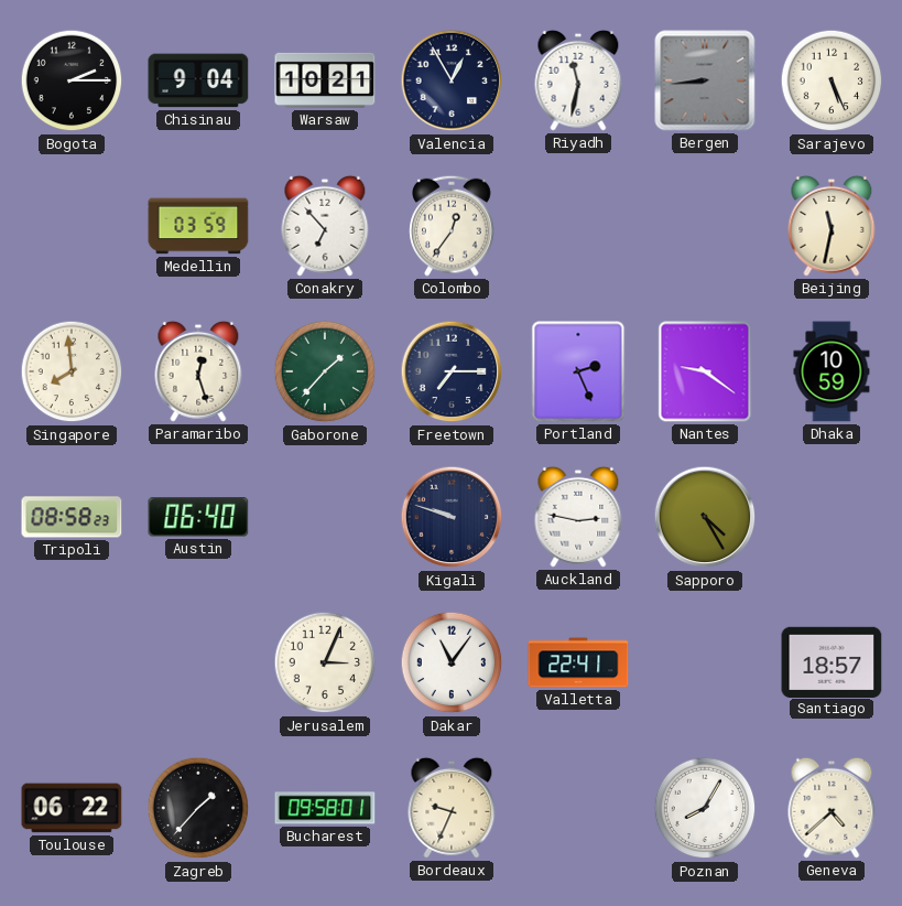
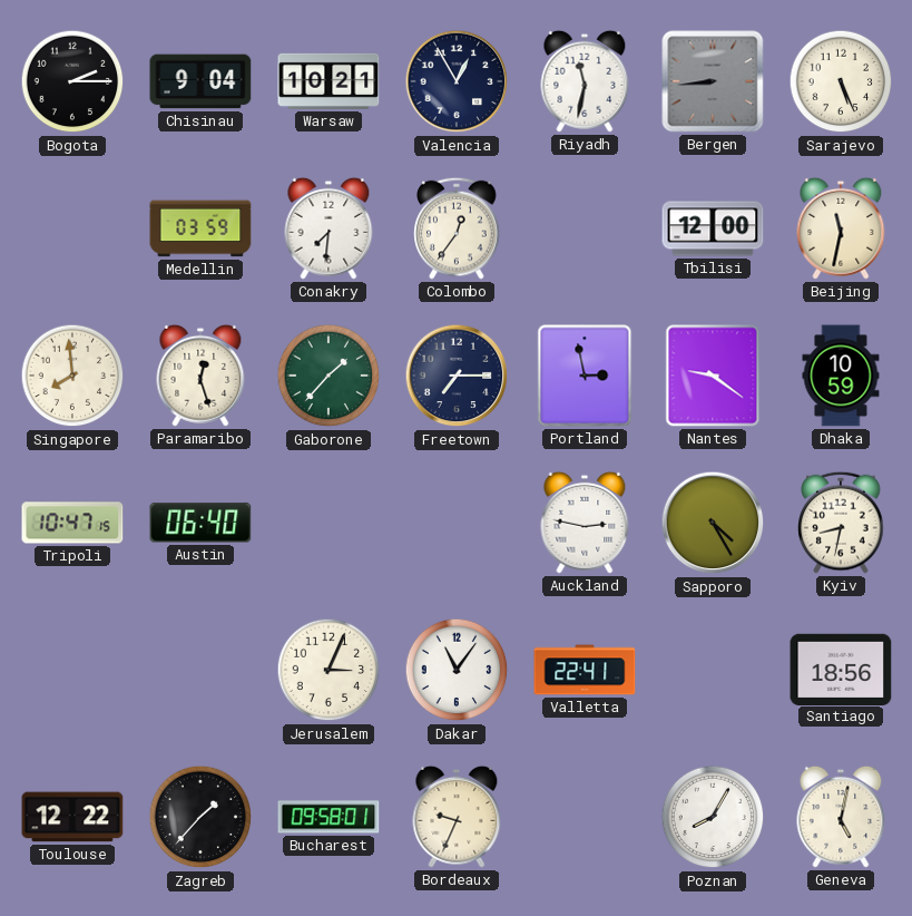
Conakry: 6:53 -> 7:31 (328, 228)
Tbilisi: none -> 12:00 (713, 228)
Portland: 2:26 -> 2:58 (585, 376)
Tripoli: 08:58 -> 10:47 (72, 523)
Kigali: 9:48 -> none (452, 517)
Kyiv: none -> 8:32 (841, 523)
Santiago: 18:57 -> 18:56 (841, 669)
Toulouse: 06:22 -> 12:22 (72, 817)
Geneva: 4:38 -> 5:02 (841, 817)
